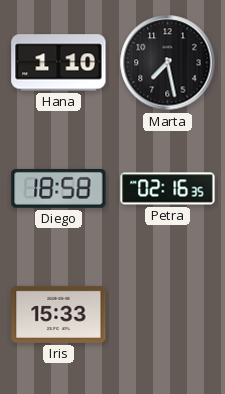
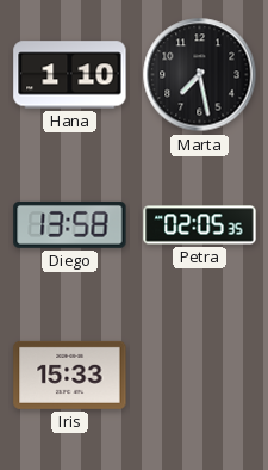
Diego: 18:58 -> 13:58 (70, 224)
Petra: 02:16 -> 02:05 (200, 225)
